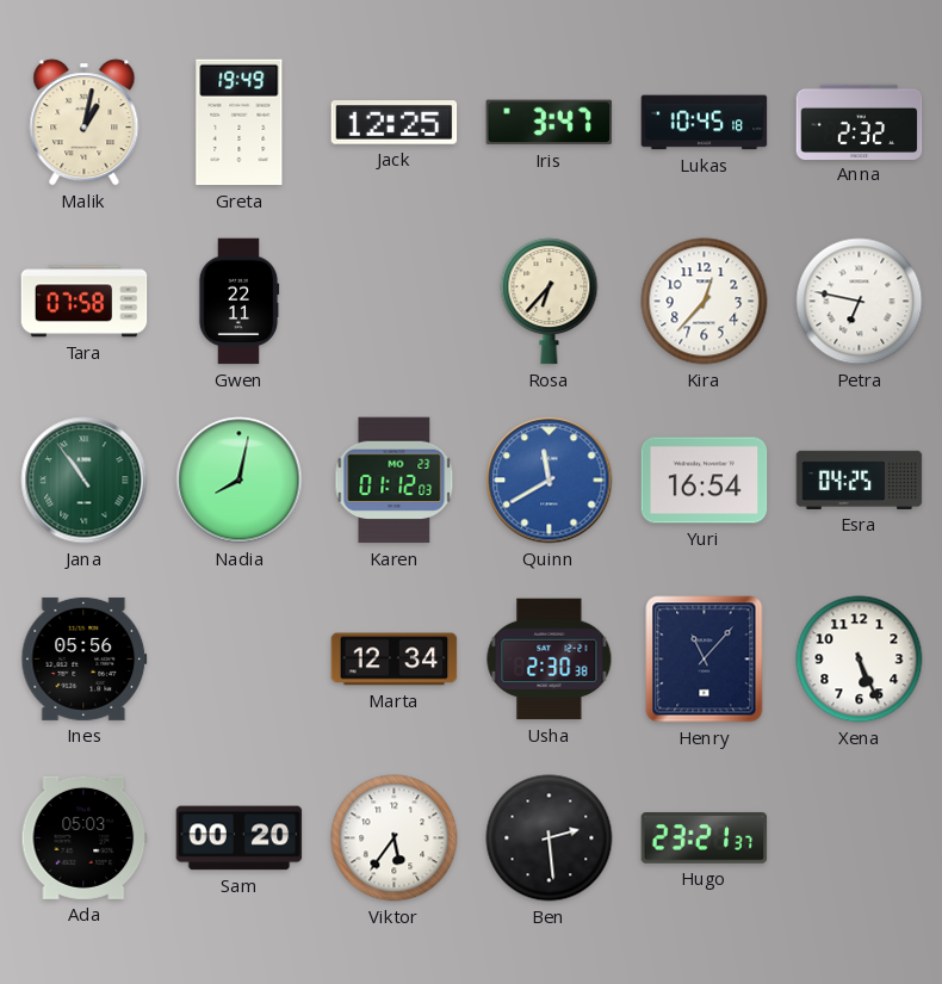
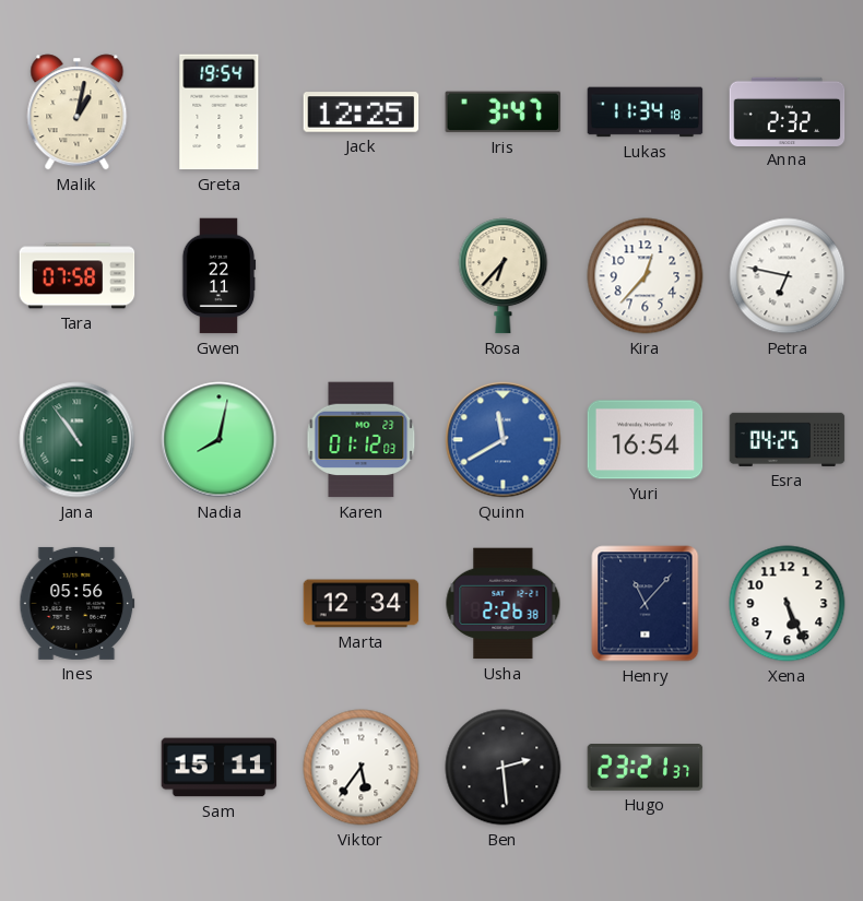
Greta: 19:49 -> 19:54 (220, 112)
Lukas: 10:45 -> 11:34 (646, 112)
Usha: 2:30 -> 2:26 (504, 604)
Ada: 05:03 -> none (85, 837)
Sam: 00:20 -> 15:11 (220, 768)
